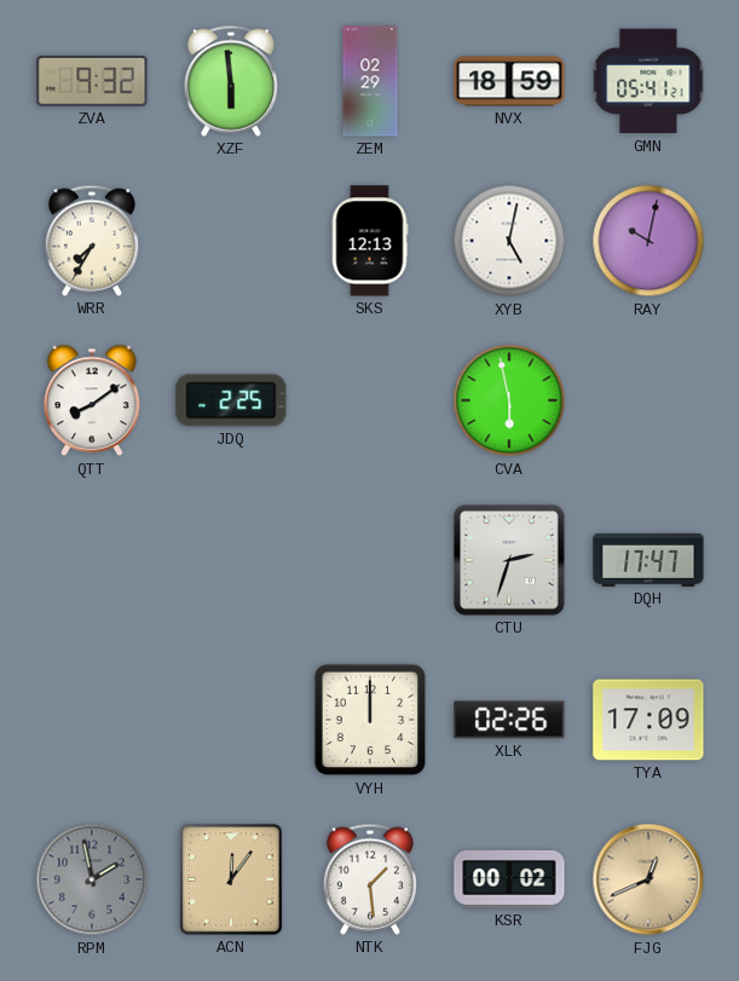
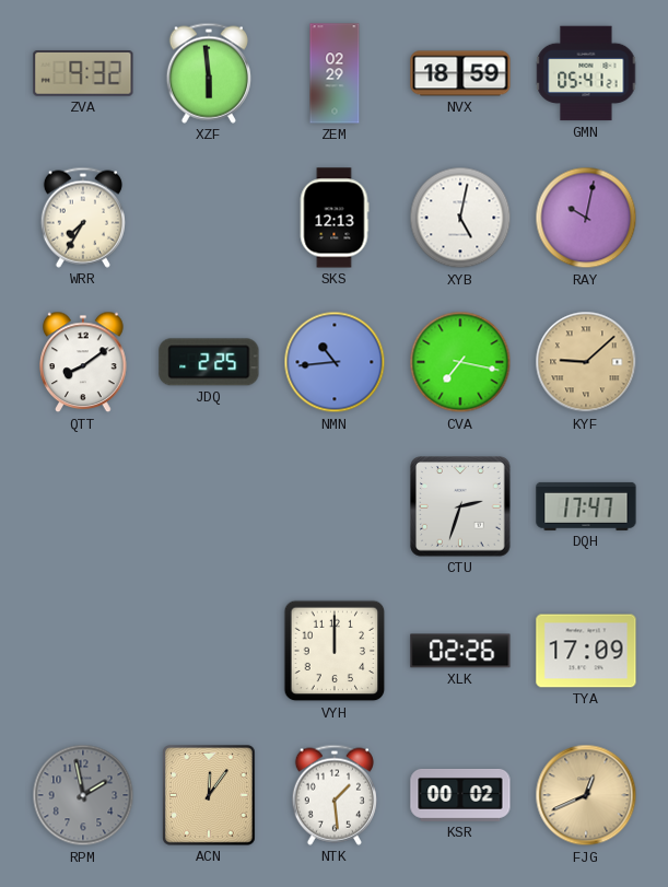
NMN: none -> 10:44 (335, 362)
CVA: 5:58 -> 7:17 (460, 362)
KYF: none -> 9:08 (586, 362)
